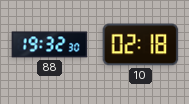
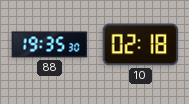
88: 19:32 -> 19:35 (50, 45)
